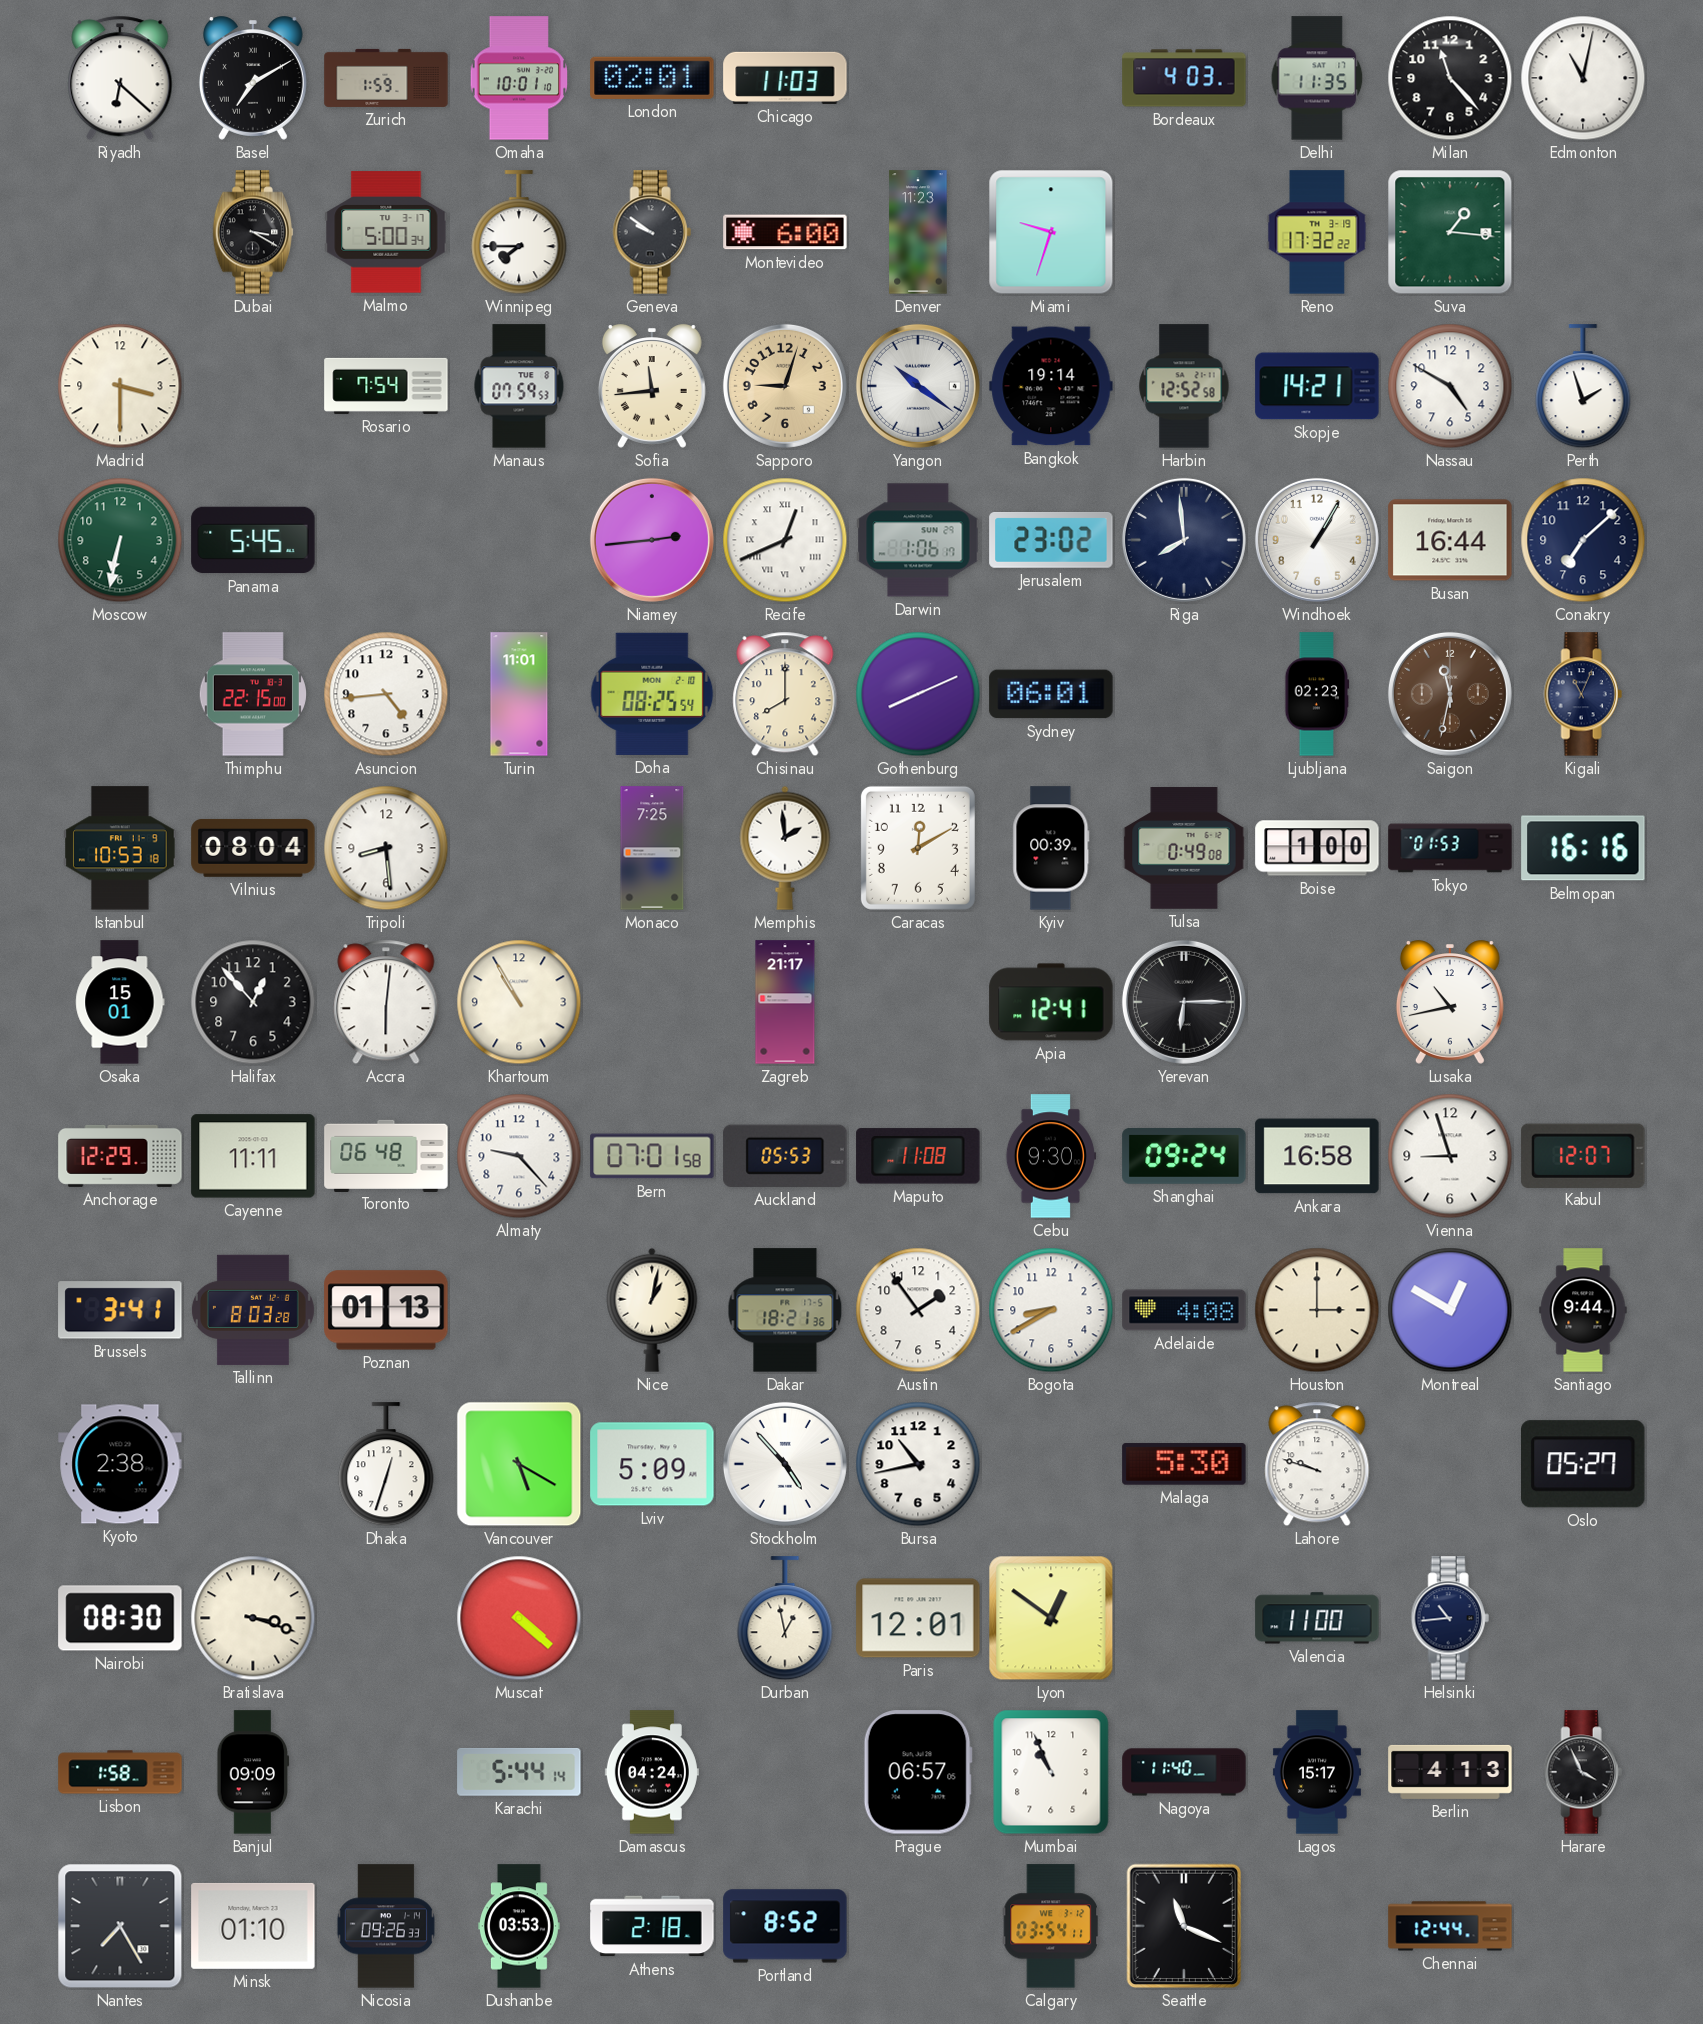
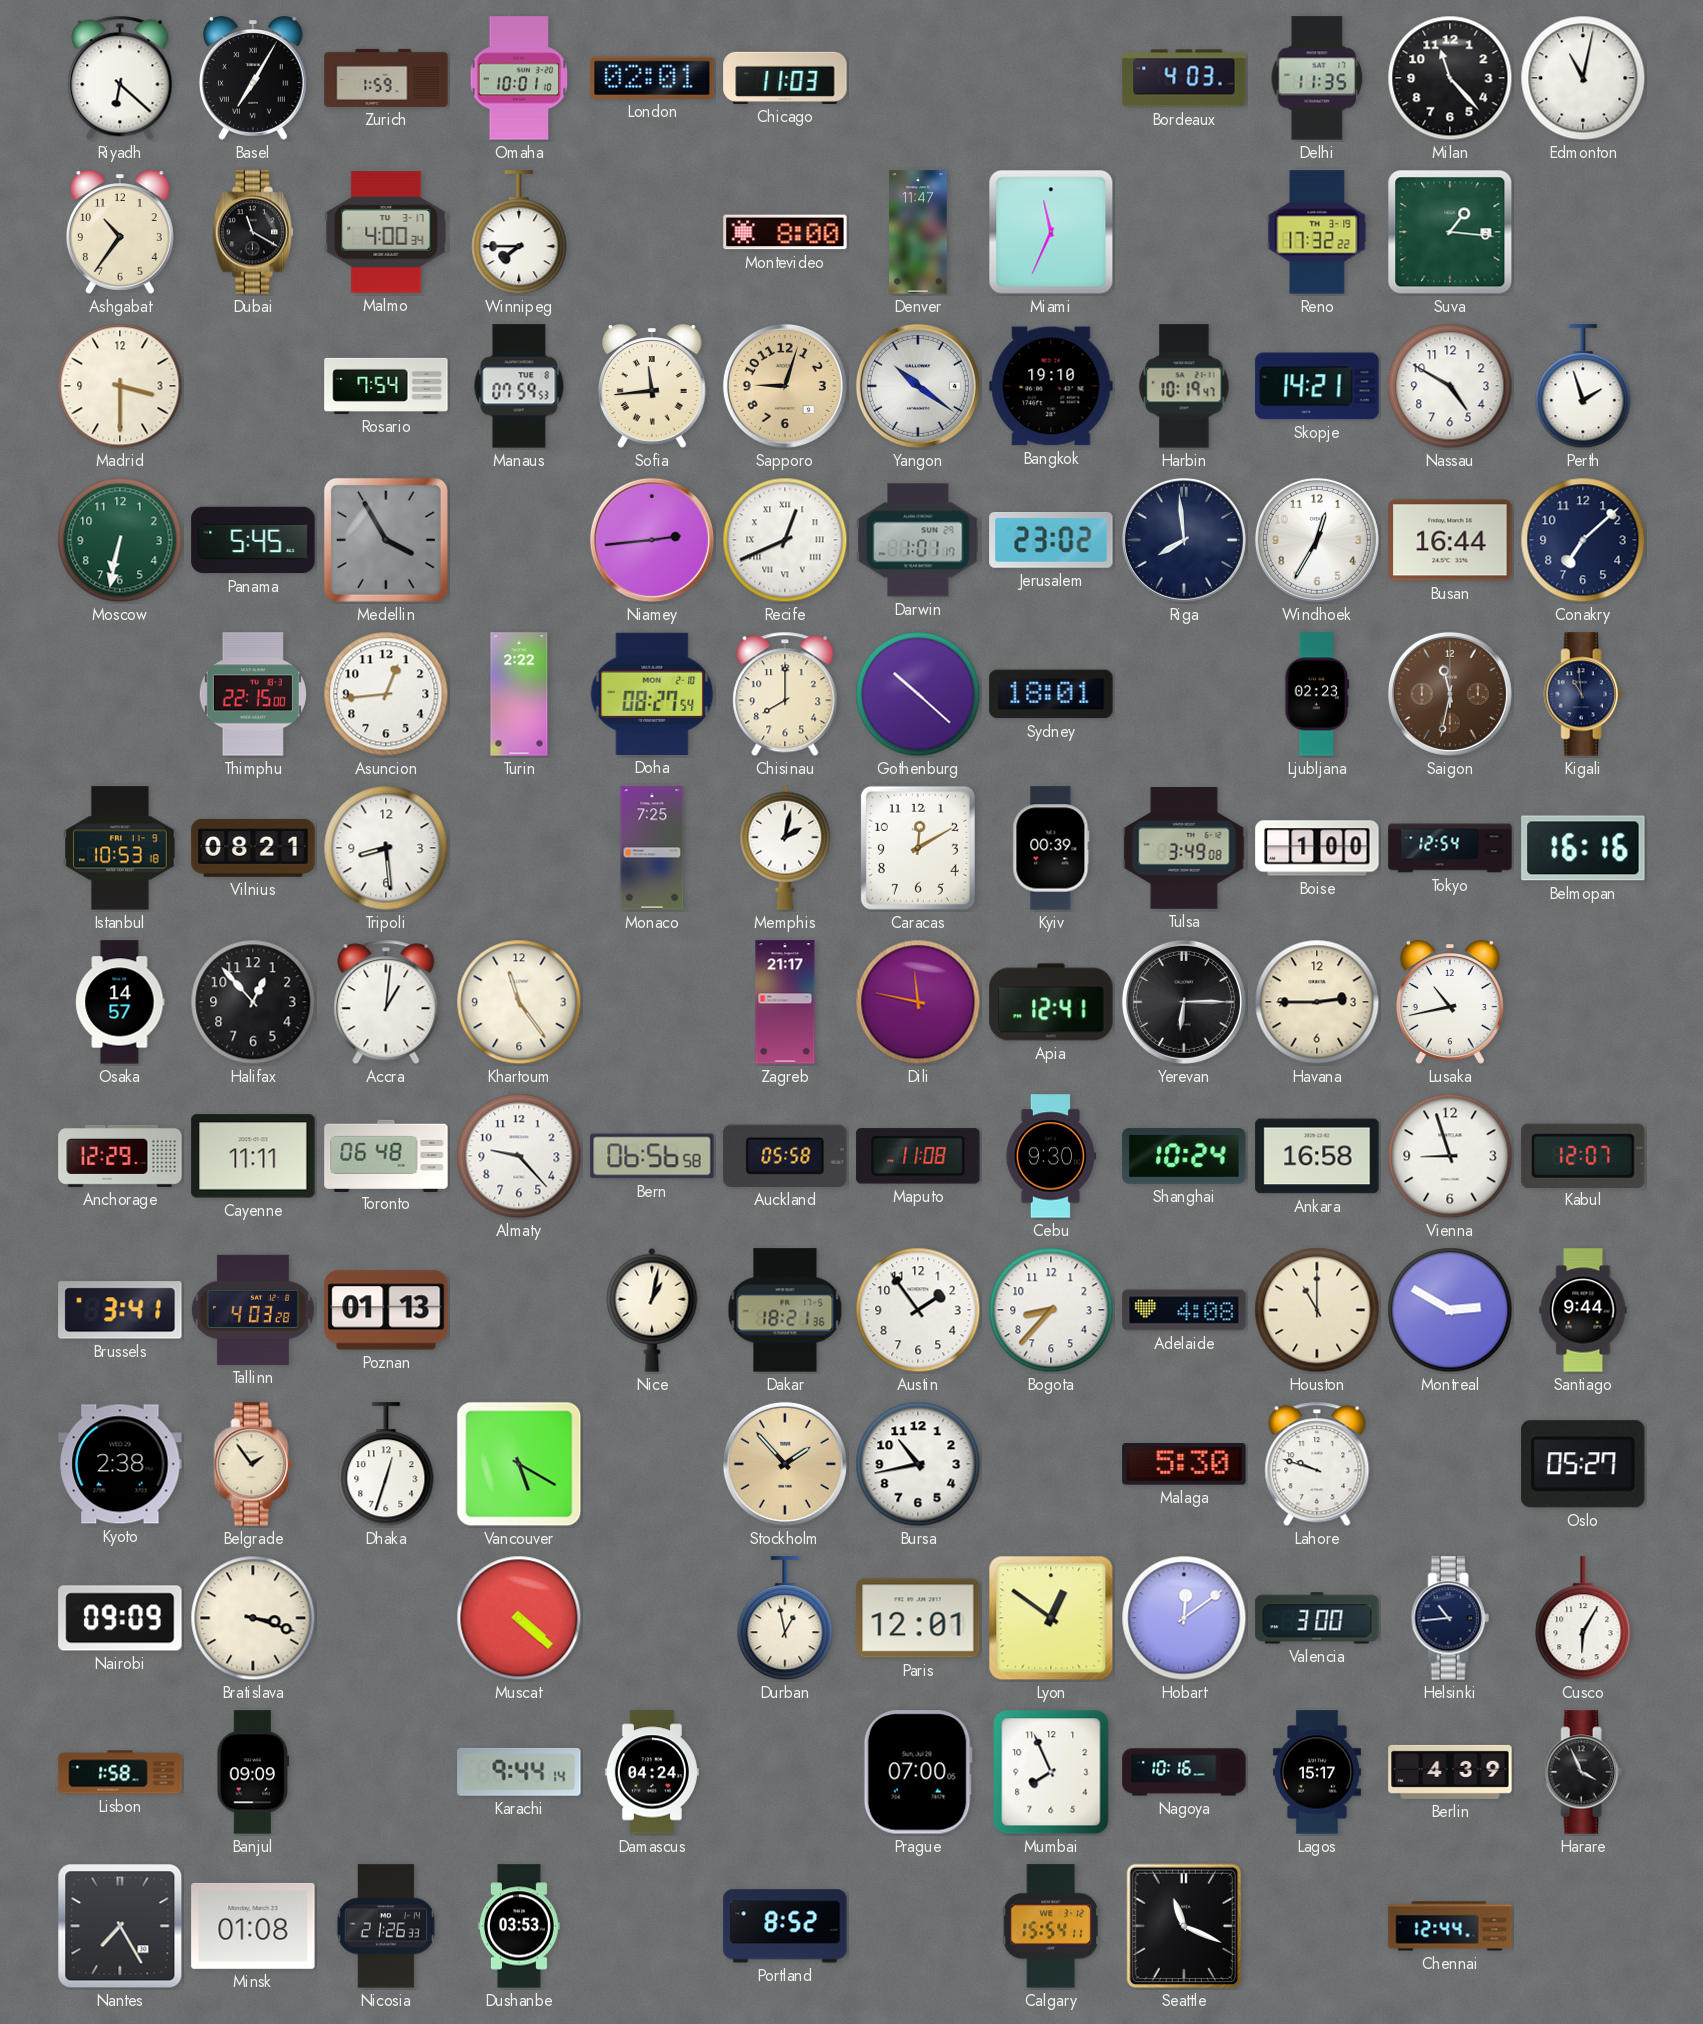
Basel: 7:10 -> 7:05 (253, 78)
Ashgabat: none -> 10:36 (120, 232)
Dubai: 3:20 -> 11:20 (253, 232)
Malmo: 5:00 -> 4:00 (386, 232)
Geneva: 9:51 -> none (652, 232)
Montevideo: 6:00 -> 8:00 (785, 232)
Denver: 11:23 -> 11:47 (918, 232)
Miami: 9:33 -> 11:34 (1051, 232)
Bangkok: 19:14 -> 19:10 (1051, 386)
Harbin: 12:52 -> 10:19 (1184, 386)
Medellin: none -> 3:55 (386, 540)
Darwin: 1:06 -> 1:01 (918, 540)
Windhoek: 1:05 -> 12:35 (1317, 540)
Asuncion: 4:44 -> 12:44 (386, 694)
Turin: 11:01 -> 2:22 (519, 694)
Doha: 08:25 -> 08:27 (652, 694)
Gothenburg: 8:11 -> 10:22 (918, 694)
Sydney: 06:01 -> 18:01 (1051, 694)
Kigali: 11:04 -> 10:59 (1583, 694)
Vilnius: 08:04 -> 08:21 (253, 848)
Memphis: 1:59 -> 2:02 (785, 848)
Tulsa: 0:49 -> 3:49 (1184, 848)
Tokyo: 01:53 -> 12:54 (1450, 848)
Osaka: 15:01 -> 14:57 (120, 1002)
Accra: 6:01 -> 1:01 (386, 1002)
Khartoum: 10:55 -> 11:24 (519, 1002)
Dili: none -> 11:47 (918, 1002)
Havana: none -> 2:45 (1317, 1002)
Bern: 07:01 -> 06:56 (652, 1156)
Auckland: 05:53 -> 05:58 (785, 1156)
Shanghai: 09:24 -> 10:24 (1184, 1157)
Tallinn: 8:03 -> 4:03 (253, 1310)
Bogota: 8:40 -> 8:37 (1051, 1310)
Houston: 3:00 -> 11:00 (1317, 1310)
Montreal: 12:50 -> 2:50 (1450, 1310)
Belgrade: none -> 1:54 (253, 1464)
Lviv: 5:09 -> none (652, 1464)
Stockholm: 4:53 -> 1:53 (785, 1464)
Stockholm dial: white -> champagne (785, 1464)
Nairobi: 08:30 -> 09:09 (120, 1618)
Hobart: none -> 12:09 (1184, 1618)
Valencia: 11:00 -> 3:00 (1317, 1618)
Cusco: none -> 6:05 (1583, 1619)
Karachi: 5:44 -> 9:44 (519, 1772)
Prague: 06:57 -> 07:00 (918, 1772)
Mumbai: 10:56 -> 7:56 (1051, 1772)
Nagoya: 11:40 -> 10:16 (1184, 1772)
Berlin: 4:13 -> 4:39 (1450, 1772)
Minsk: 01:10 -> 01:08 (253, 1926)
Nicosia: 09:26 -> 21:26 (386, 1926)
Athens: 2:18 -> none (652, 1926)
Calgary: 03:54 -> 15:54 (1051, 1926)
